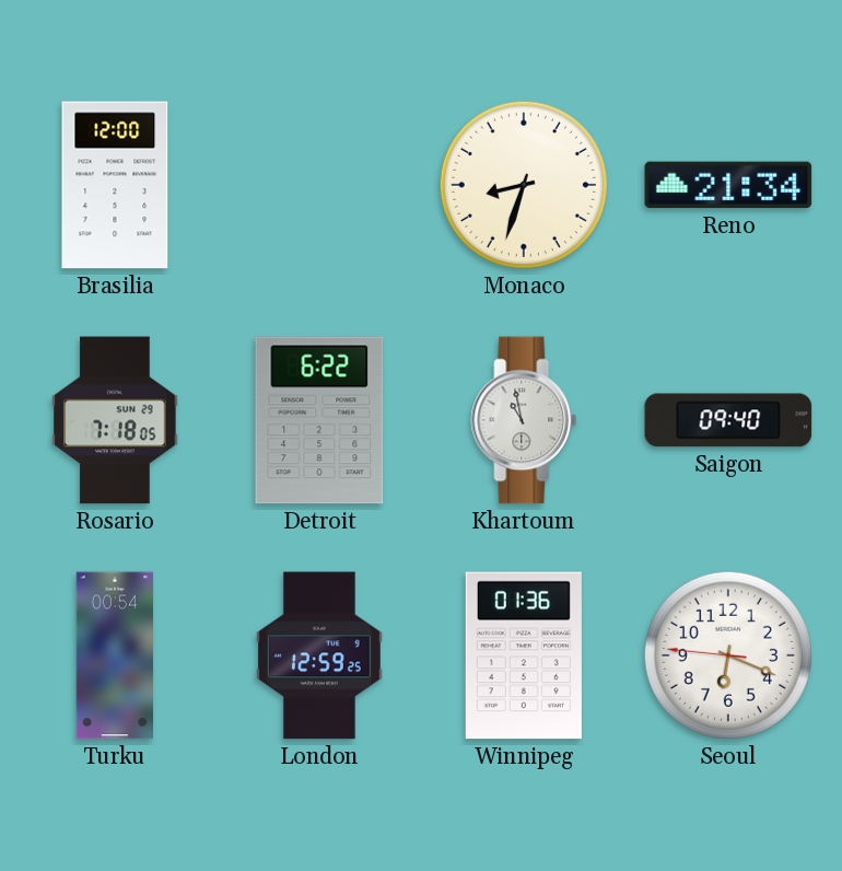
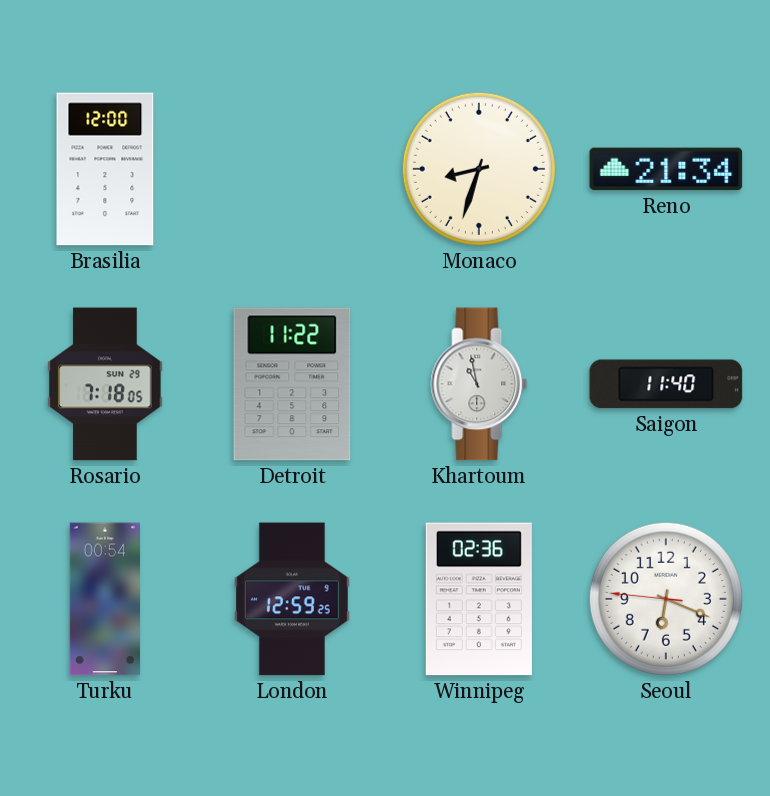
Detroit: 6:22 -> 11:22 (292, 384)
Saigon: 09:40 -> 11:40 (666, 384)
Winnipeg: 01:36 -> 02:36 (479, 599)
